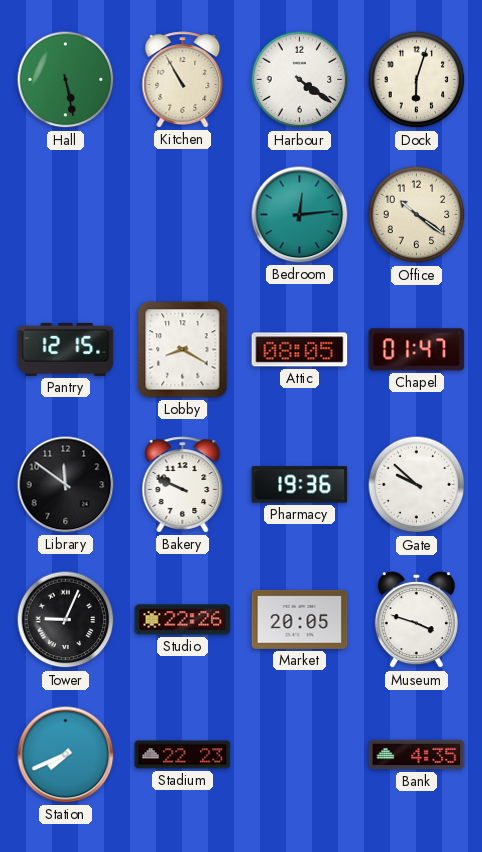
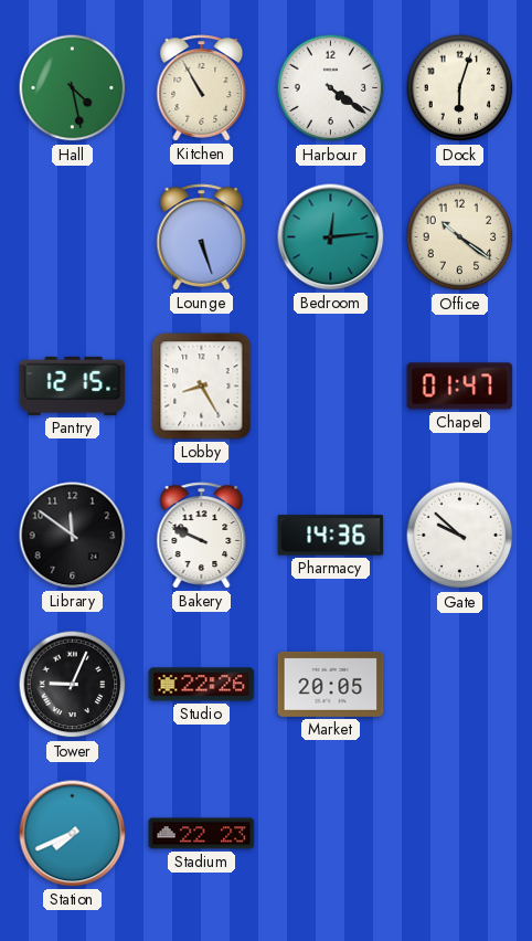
Hall: 5:28 -> 4:28 (73, 88)
Lounge: none -> 5:27 (202, 237)
Lobby: 8:20 -> 8:25 (202, 387)
Attic: 08:05 -> none (300, 350)
Pharmacy: 19:36 -> 14:36 (331, 536)
Museum: 3:48 -> none (416, 620)
Bank: 4:35 -> none (417, 755)
